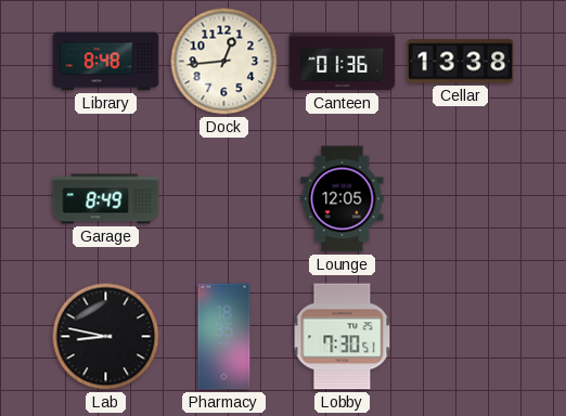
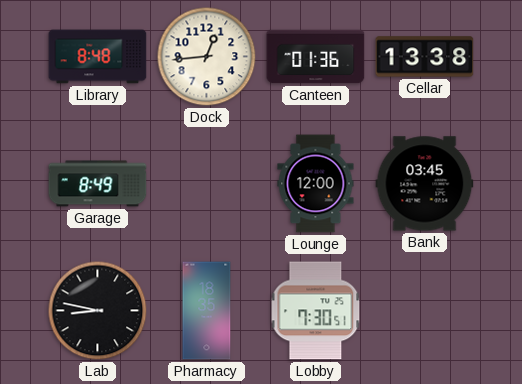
Lounge: 12:05 -> 12:00 (316, 184)
Bank: none -> 03:45 (425, 184)
